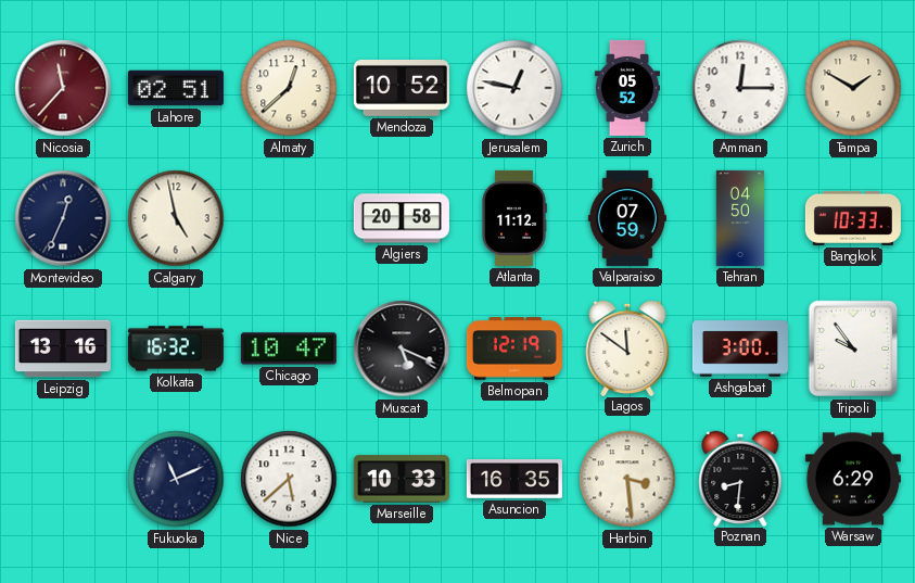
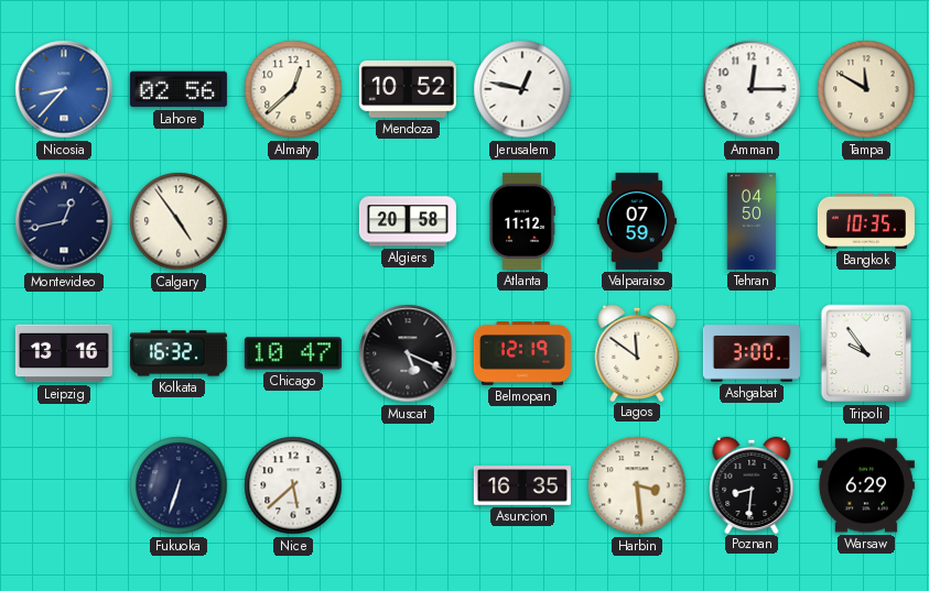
Nicosia: 11:37 -> 8:37 (64, 89)
Nicosia dial: burgundy -> blue (64, 89)
Lahore: 02:51 -> 02:56 (179, 89)
Zurich: 05:52 -> none (626, 88)
Tampa: 1:50 -> 11:50 (866, 89)
Montevideo: 12:34 -> 12:43 (64, 221)
Calgary: 4:58 -> 4:54 (179, 221)
Bangkok: 10:33 -> 10:35 (866, 221)
Fukuoka: 11:11 -> 6:33 (179, 485)
Marseille: 10:33 -> none (402, 479)
